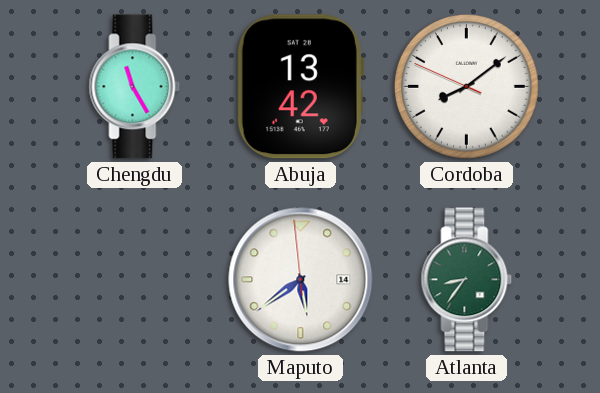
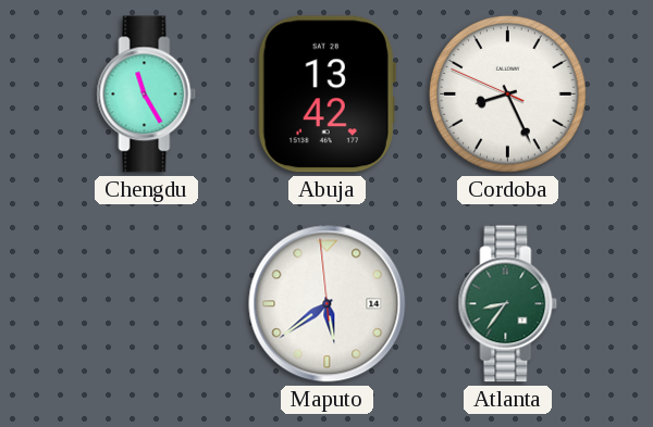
Cordoba: 8:08 -> 8:25 (508, 95)
